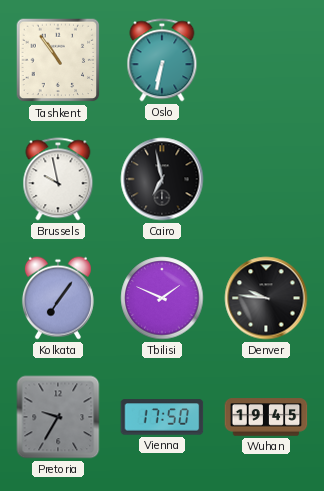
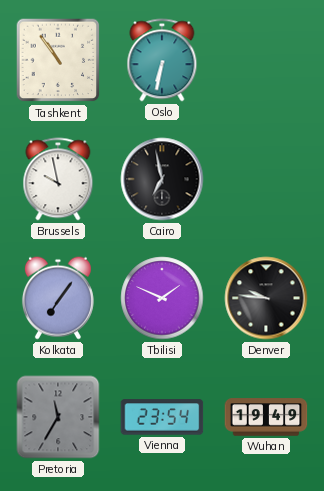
Pretoria: 9:35 -> 11:35 (58, 417)
Vienna: 17:50 -> 23:54 (162, 417)
Wuhan: 19:45 -> 19:49 (266, 417)
